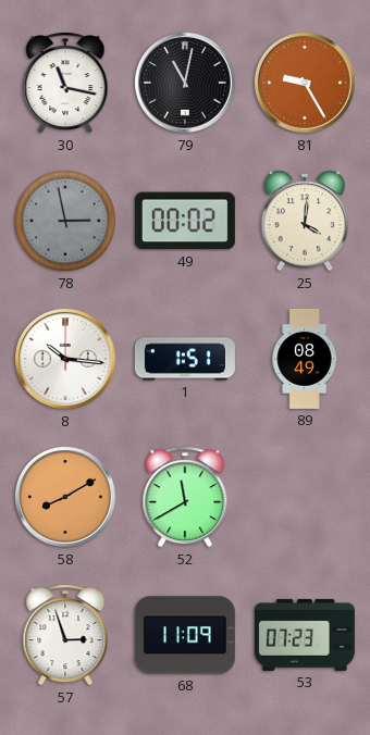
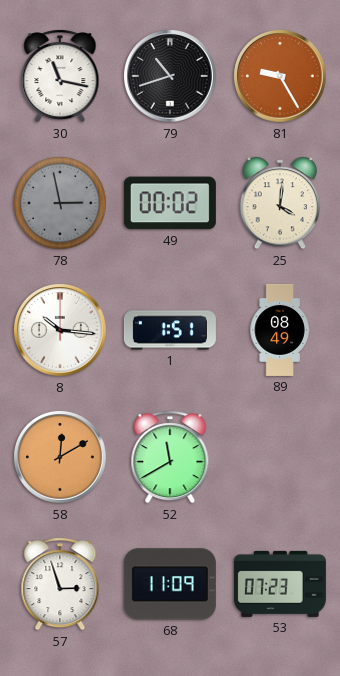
79: 11:02 -> 10:42 (170, 76)
58: 8:10 -> 12:10 (60, 457)
